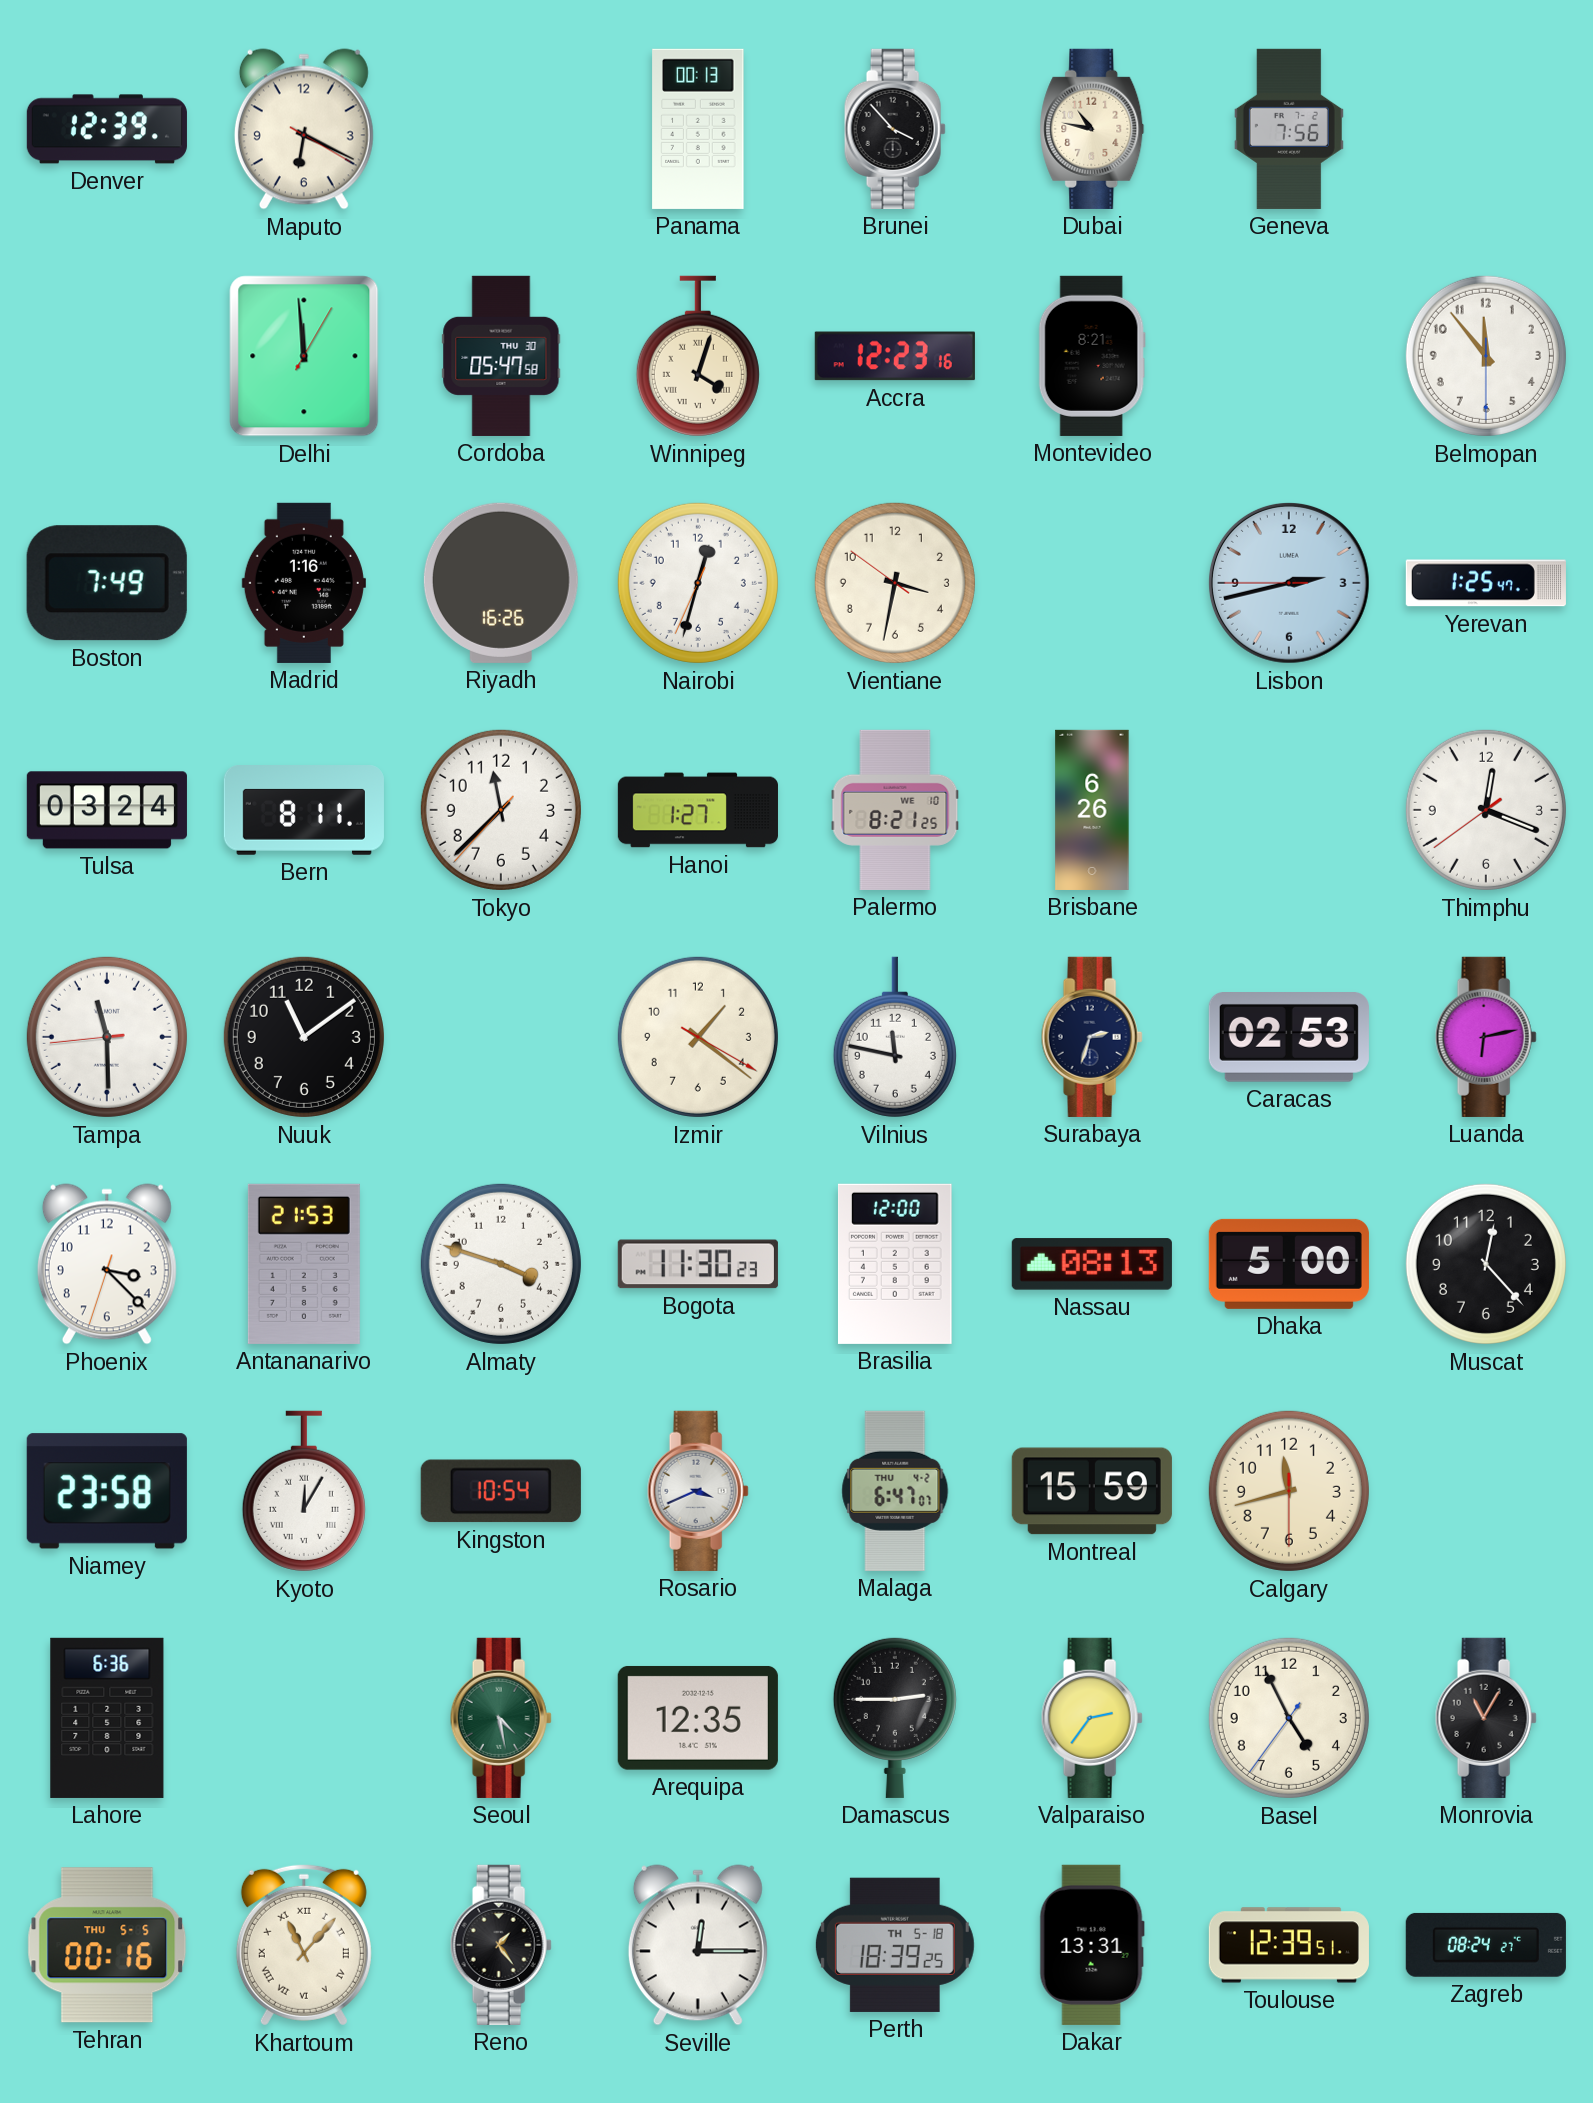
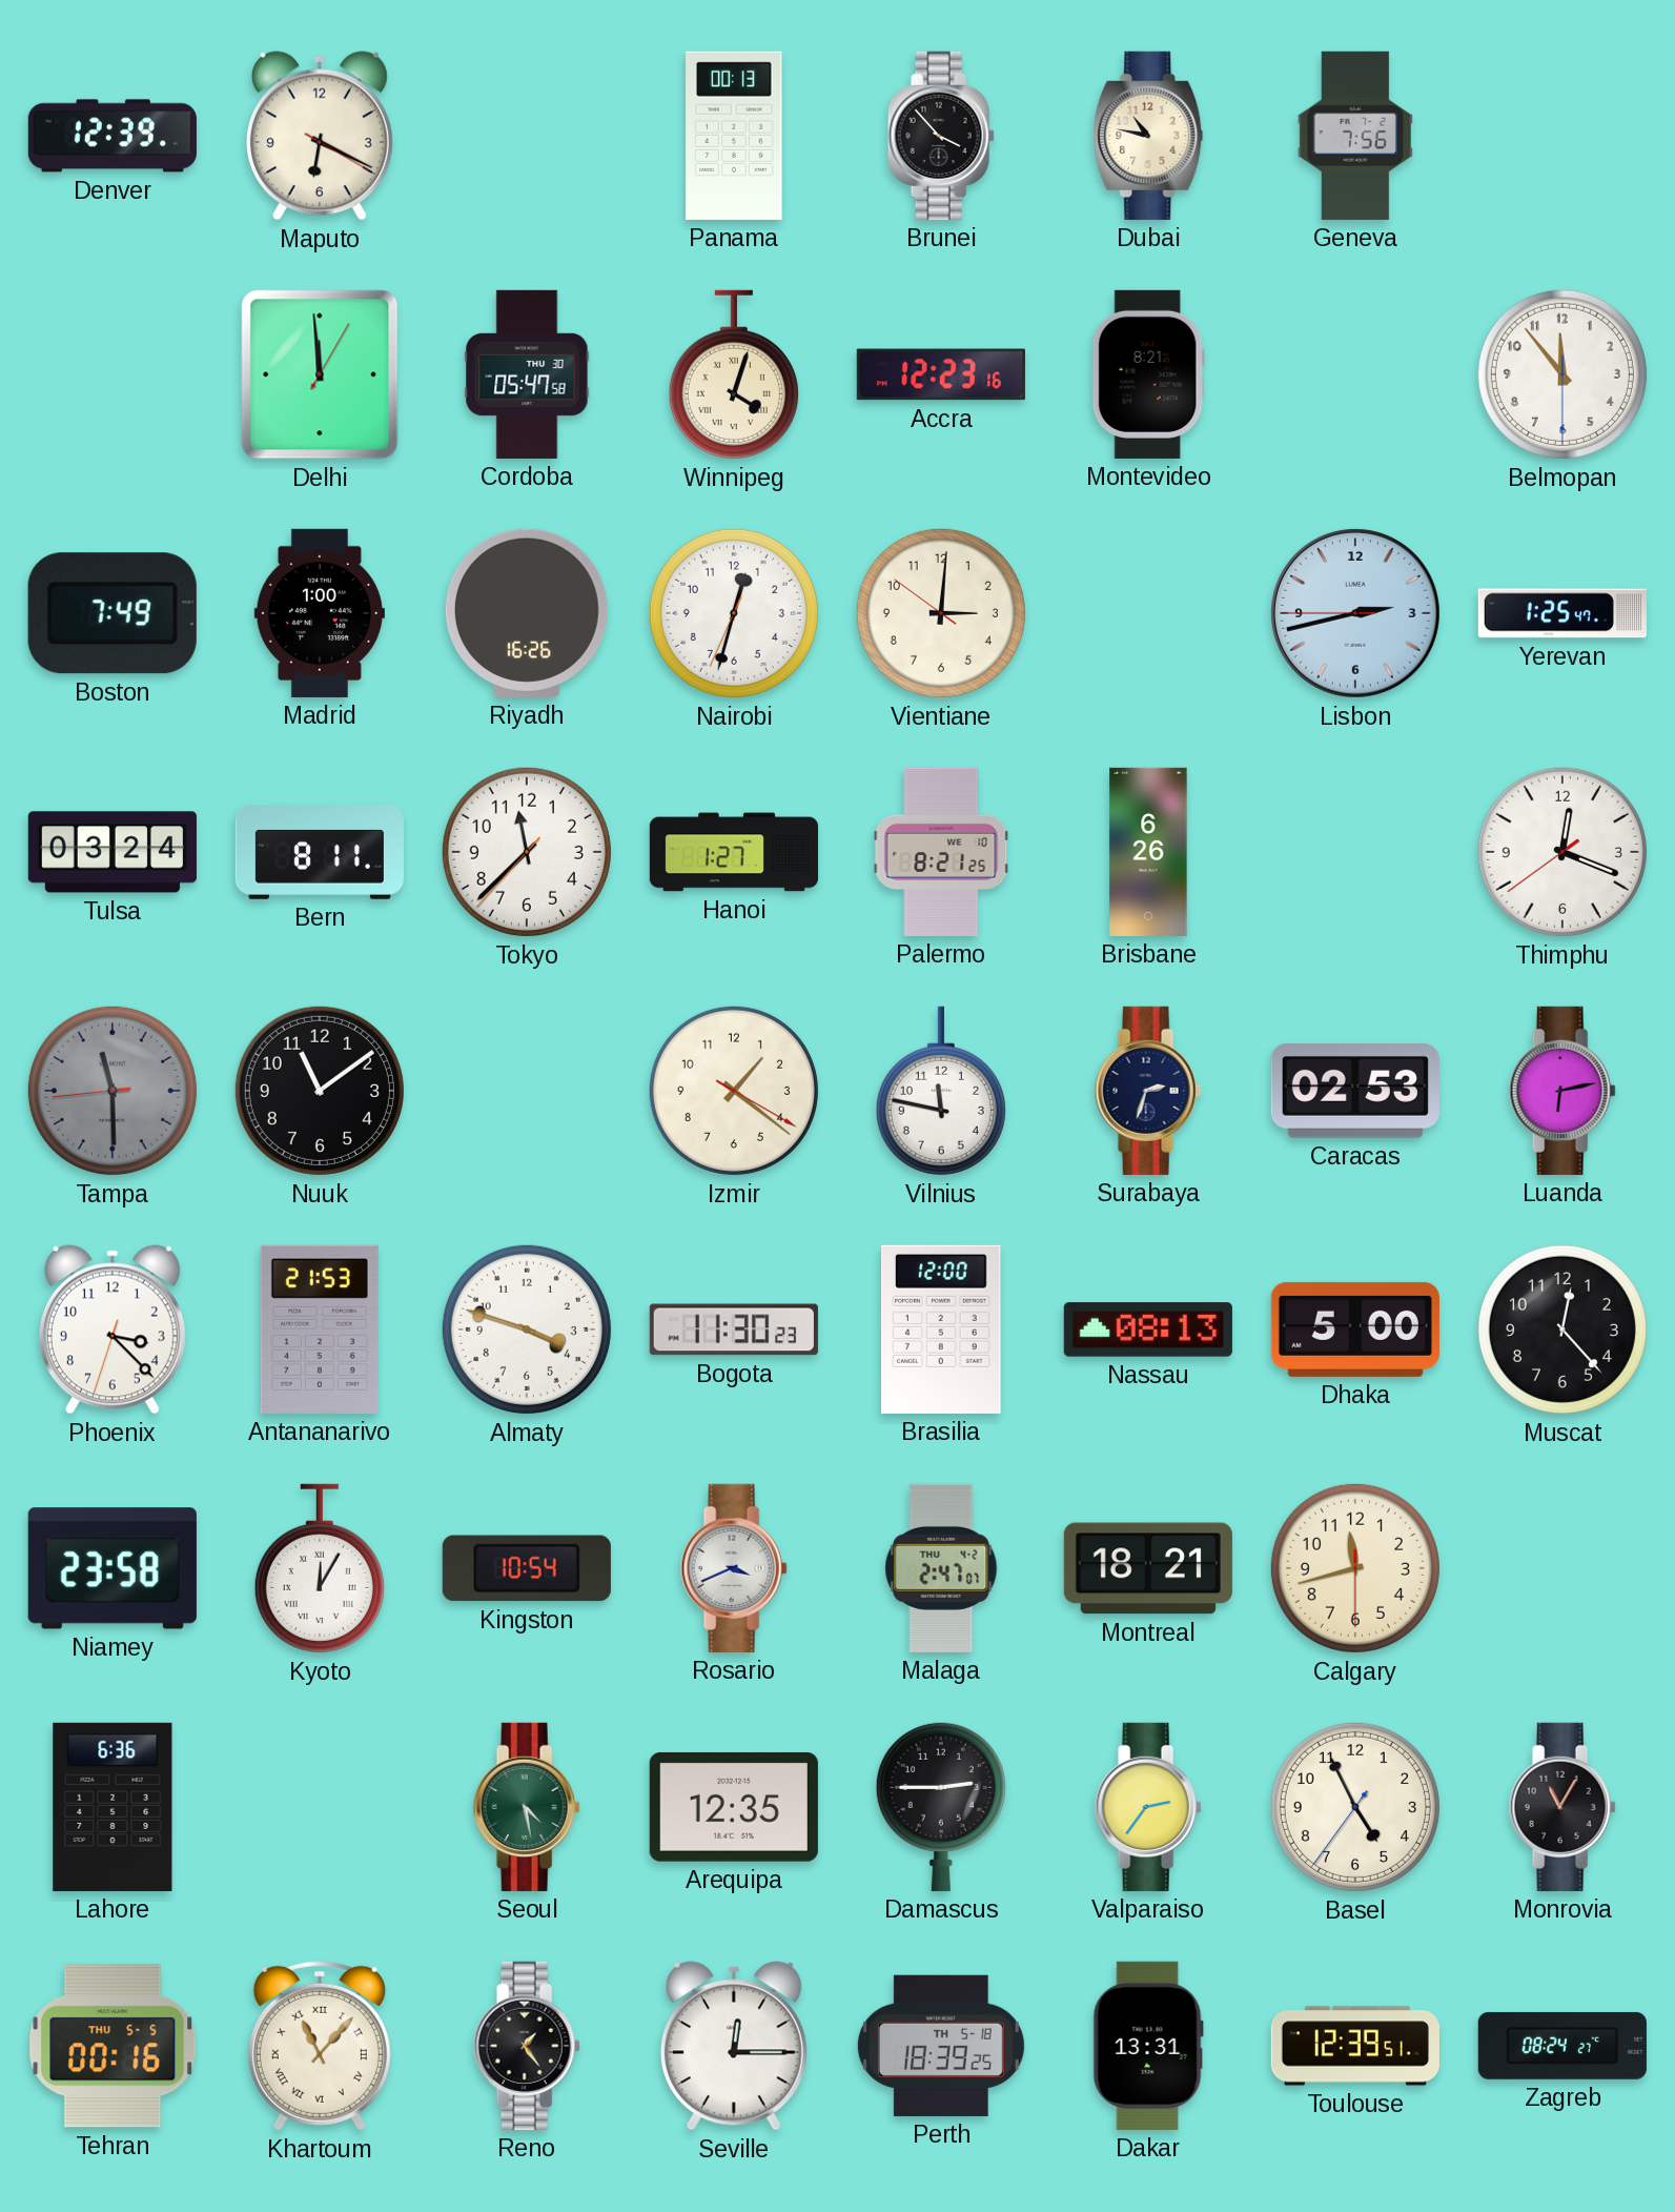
Madrid: 1:16 -> 1:00 (320, 613)
Vientiane: 3:31 -> 3:00 (941, 613)
Tampa dial: white -> grey (113, 1091)
Malaga: 6:47 -> 2:47 (941, 1568)
Montreal: 15:59 -> 18:21 (1148, 1568)
